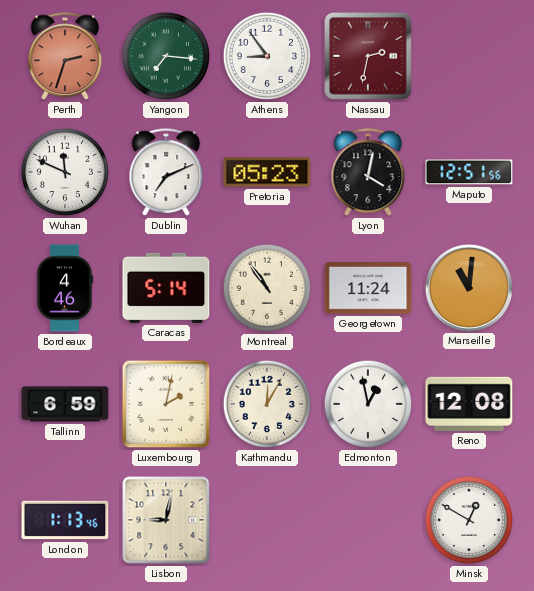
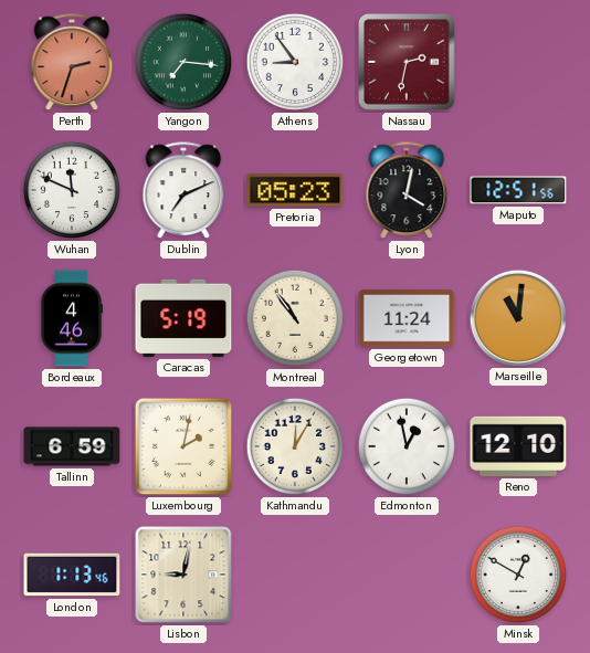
Caracas: 5:14 -> 5:19 (183, 318)
Reno: 12:08 -> 12:10 (518, 446)
